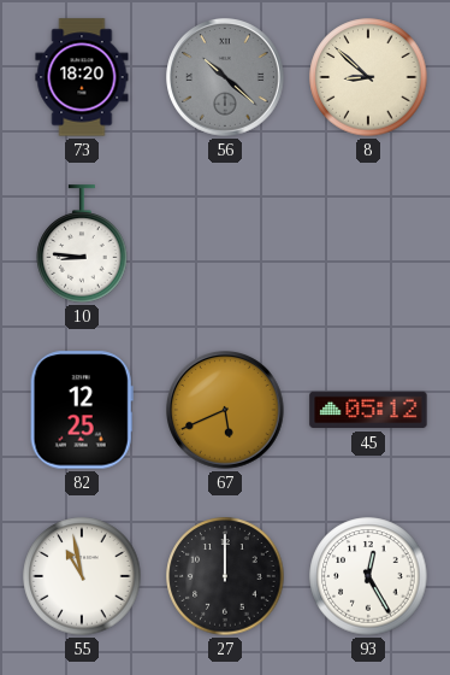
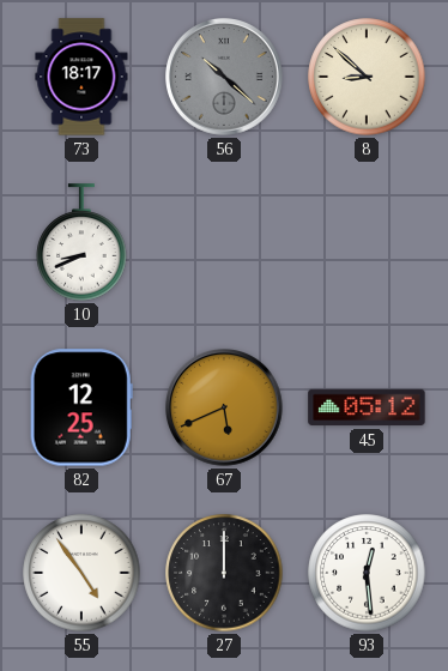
73: 18:20 -> 18:17 (81, 77)
10: 8:46 -> 8:41 (81, 242)
55: 10:58 -> 4:54 (81, 573)
93: 12:25 -> 12:29 (367, 573)
